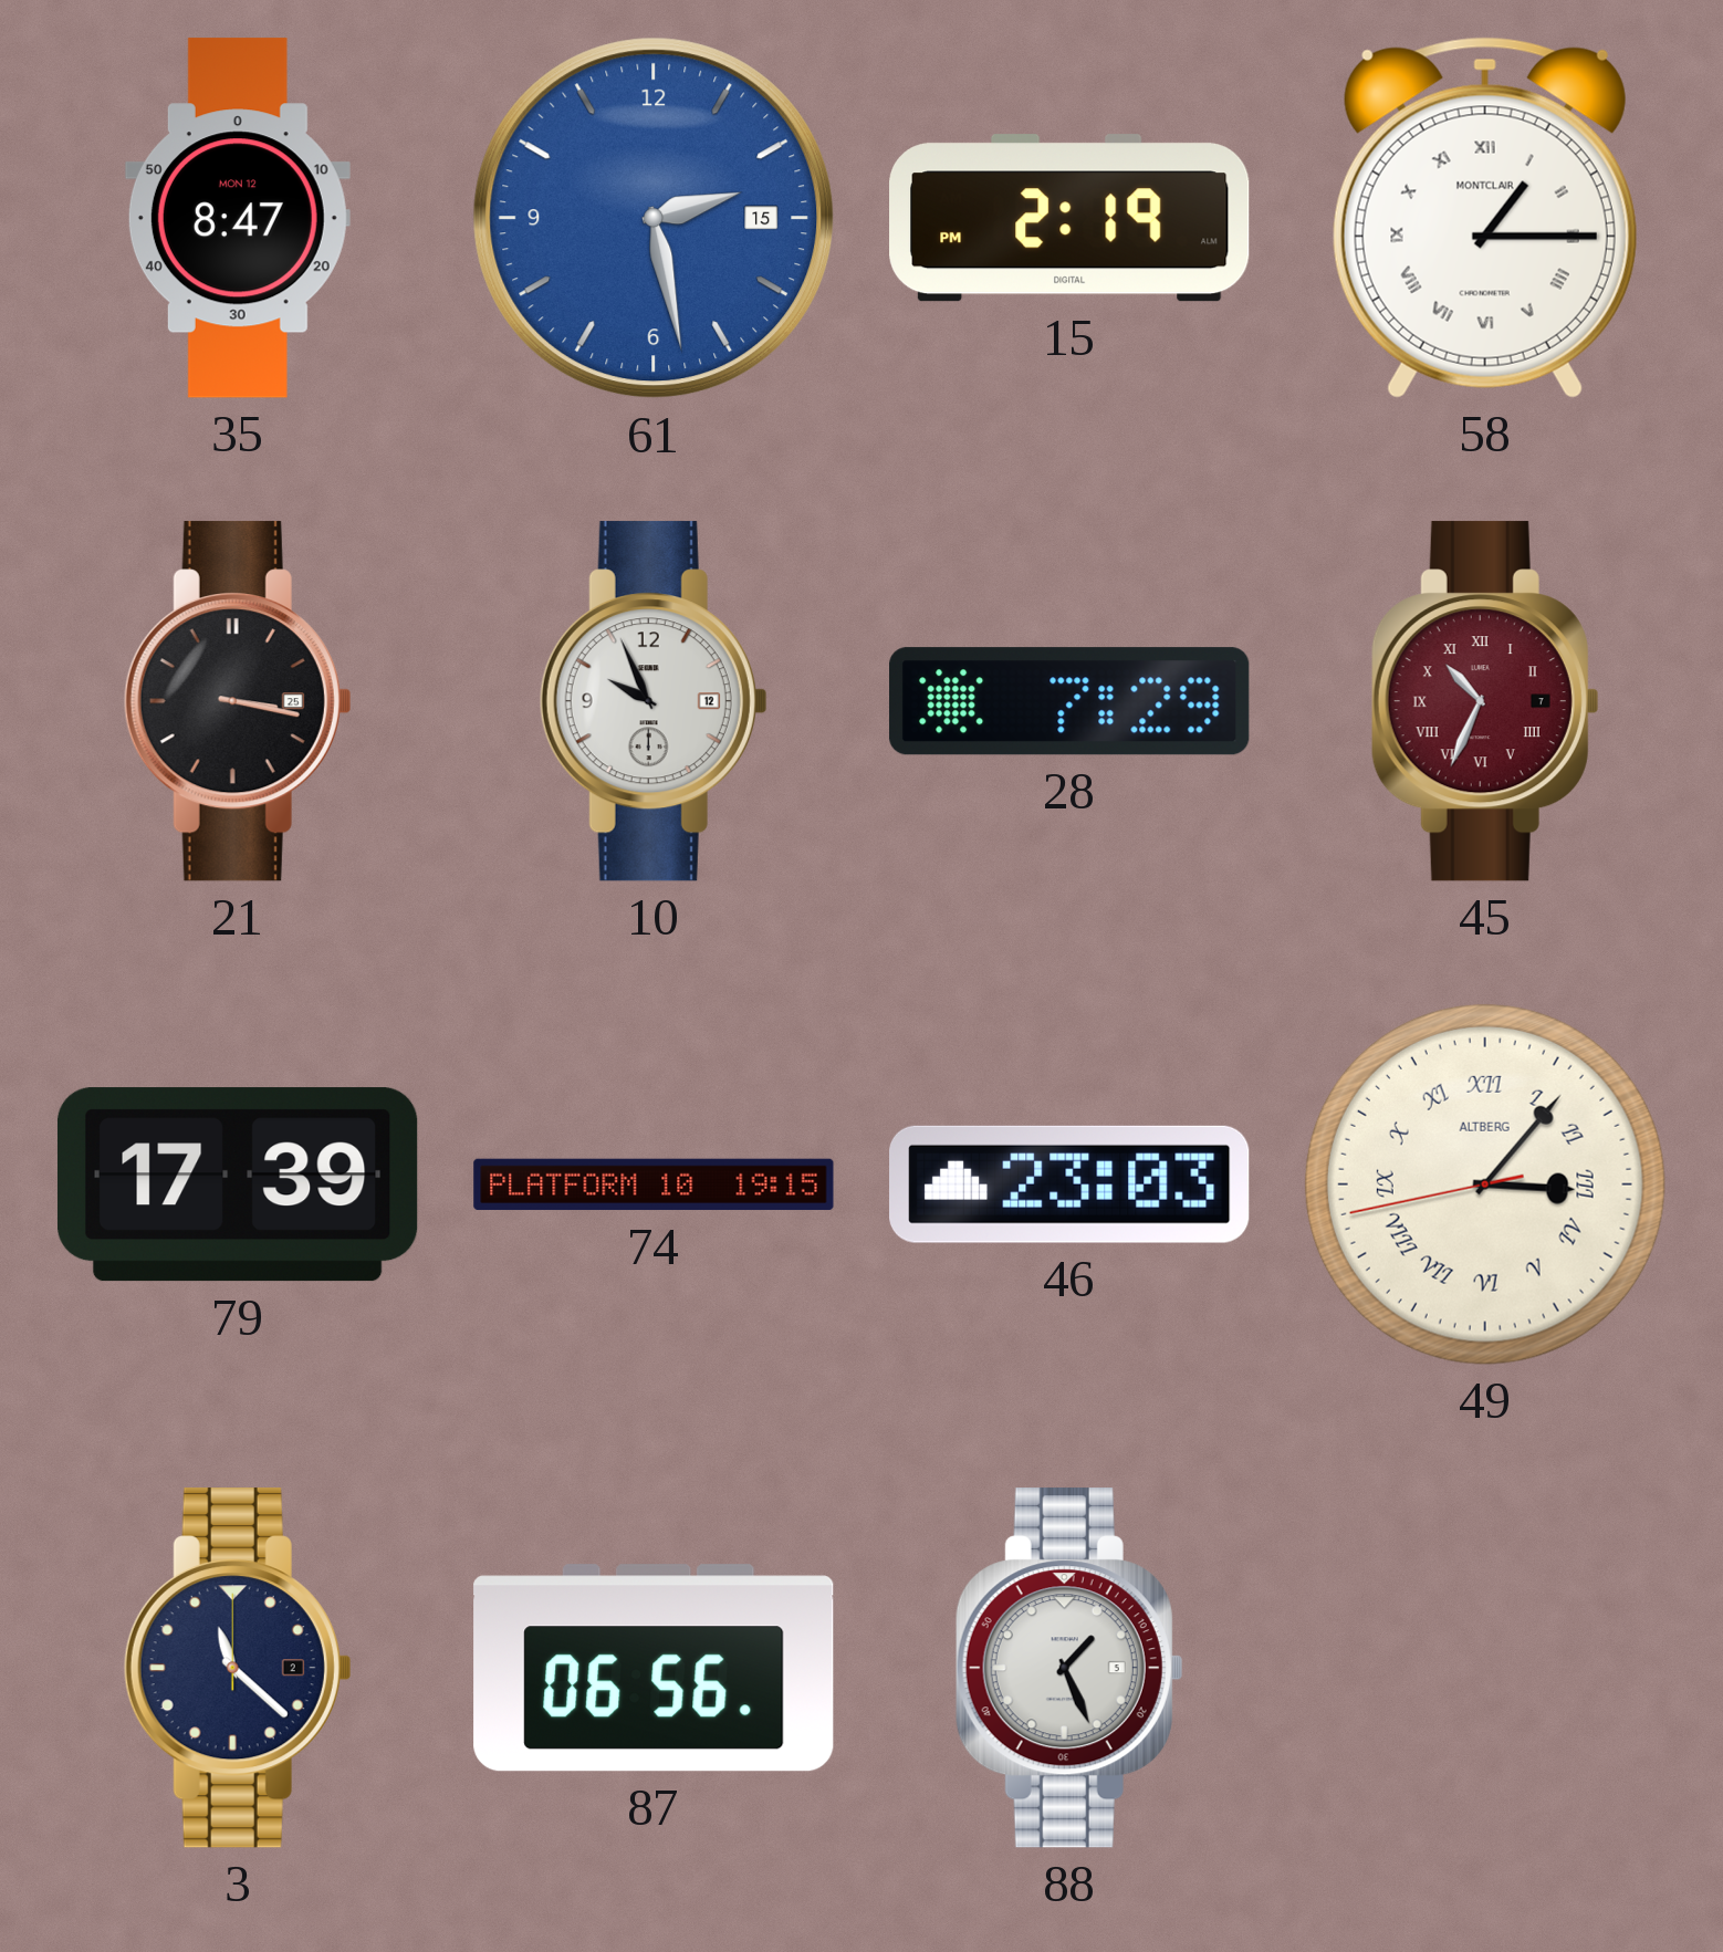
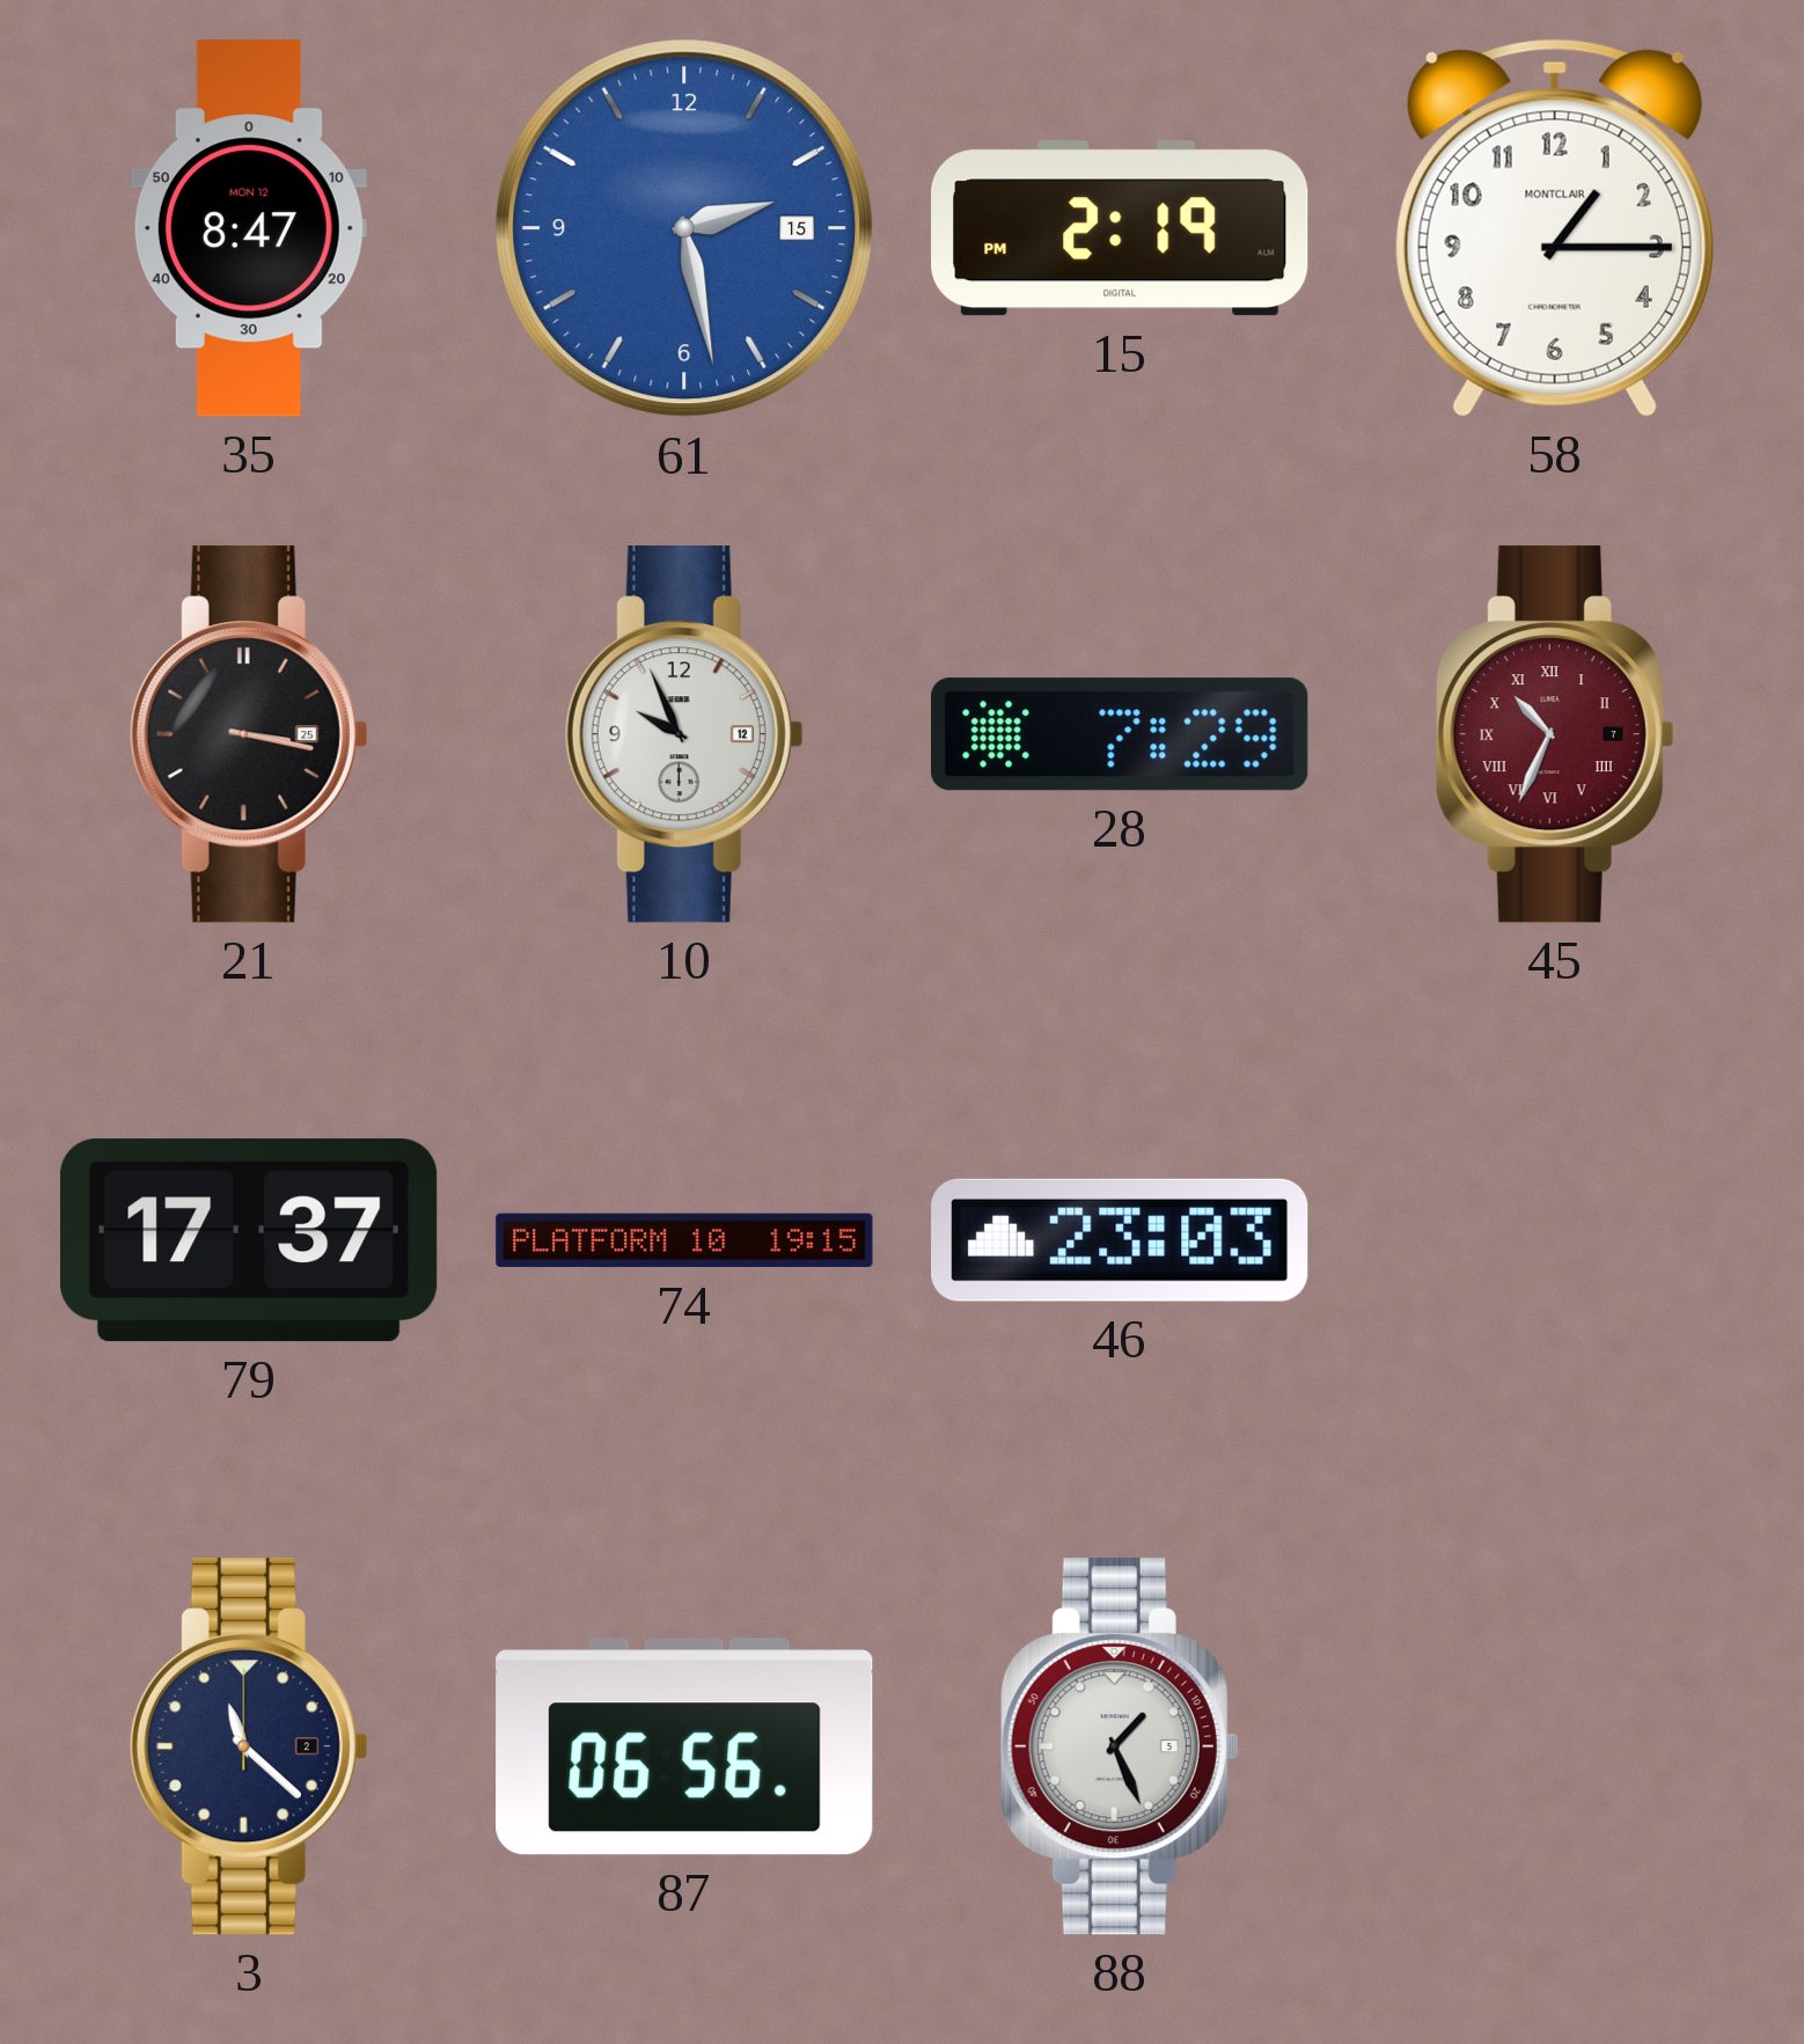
58 numerals: Roman -> Arabic (1555, 228)
79: 17:39 -> 17:37 (249, 1240)
49: 3:06 -> none (1485, 1184)
